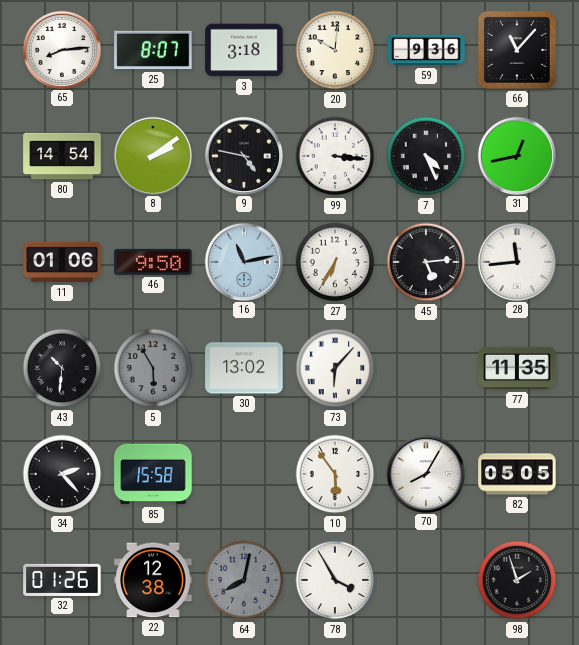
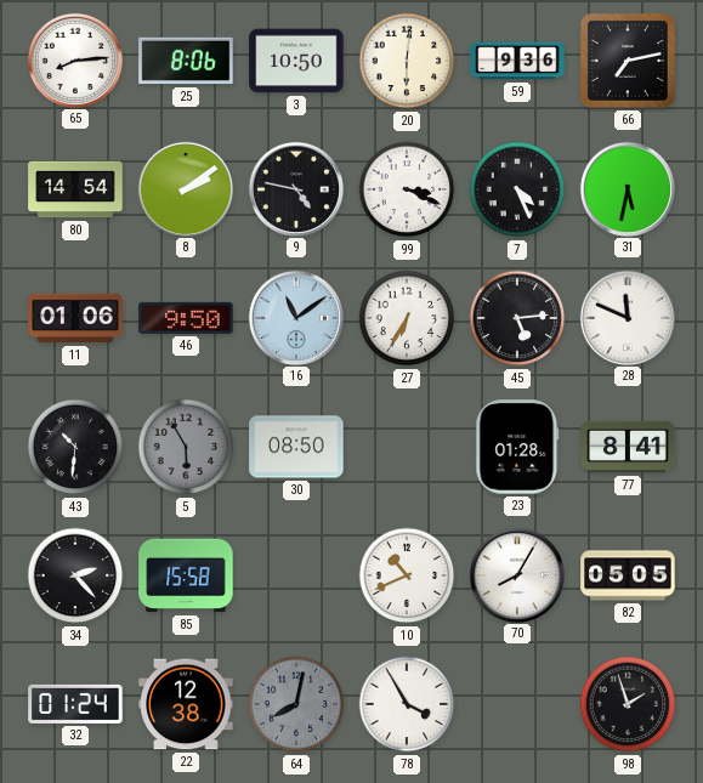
25: 8:07 -> 8:06 (186, 61)
3: 3:18 -> 10:50 (296, 61)
20: 10:01 -> 6:01 (407, 61)
66: 11:07 -> 7:13 (628, 61)
99: 3:16 -> 3:19 (407, 189)
31: 12:43 -> 5:32 (627, 188)
16: 11:13 -> 11:09 (295, 317)
28: 11:44 -> 11:49 (627, 317)
30: 13:02 -> 08:50 (296, 447)
73: 6:07 -> none (335, 368)
23: none -> 01:28 (517, 447)
77: 11:35 -> 8:41 (628, 447)
10: 5:54 -> 10:41 (407, 575)
32: 01:26 -> 01:24 (75, 704)
